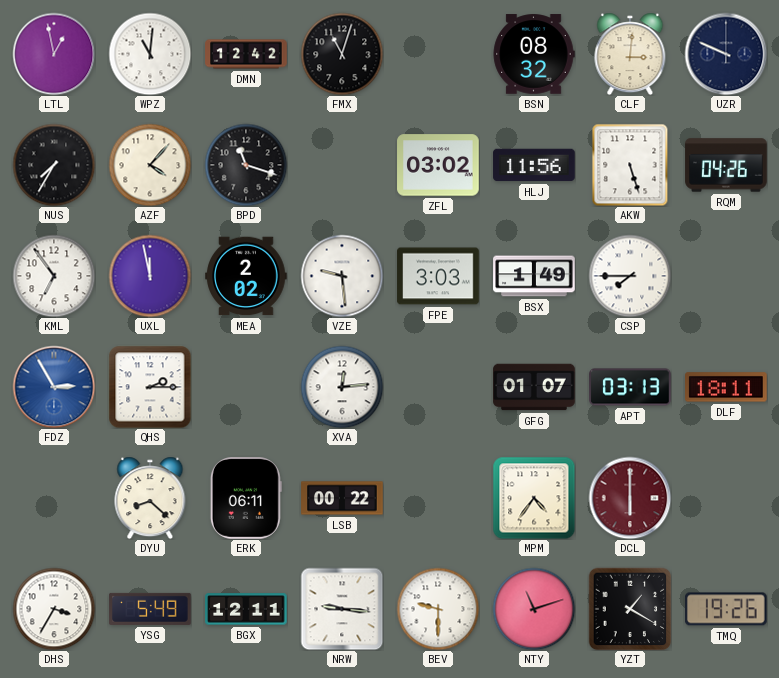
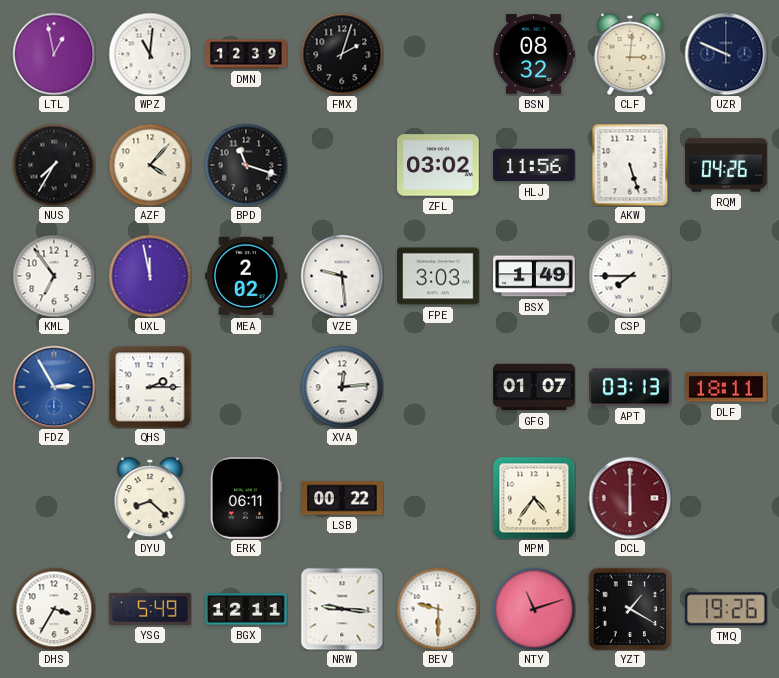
DMN: 12:42 -> 12:39 (246, 54)
FMX: 11:03 -> 2:03 (342, 54)
